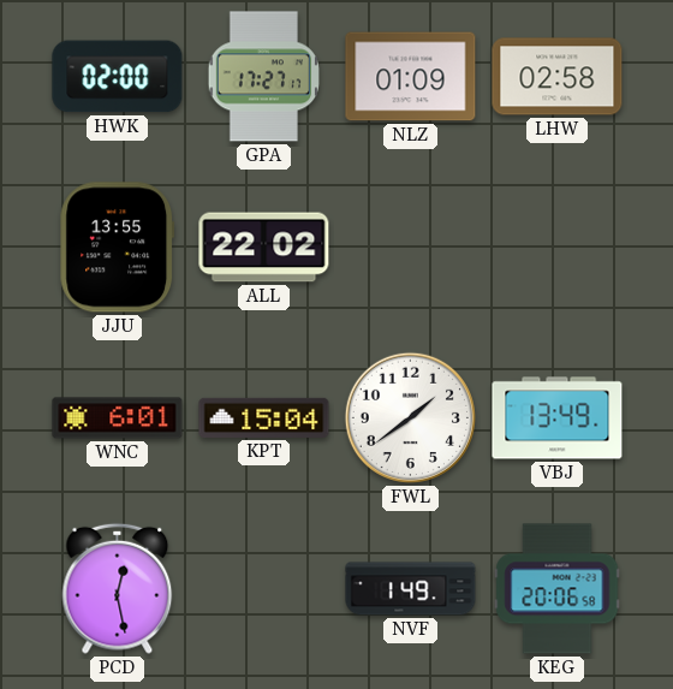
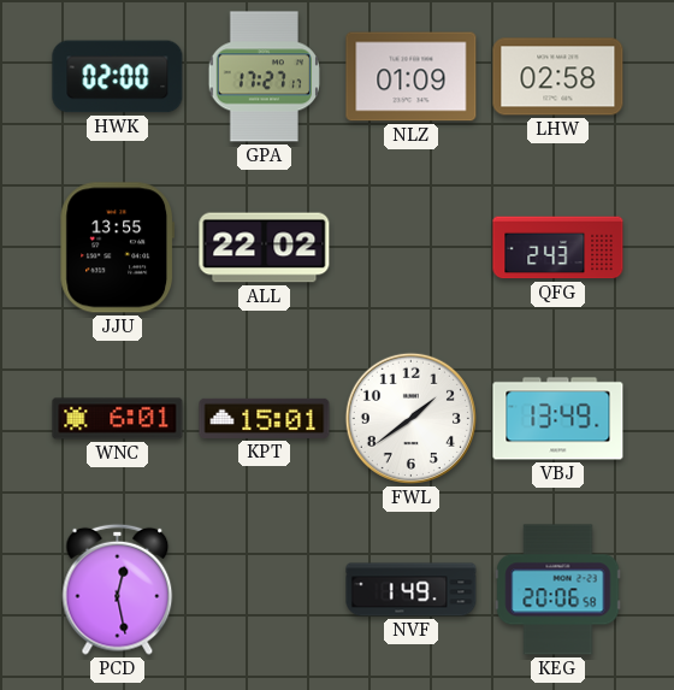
QFG: none -> 2:43 (558, 248)
KPT: 15:04 -> 15:01 (265, 418)
